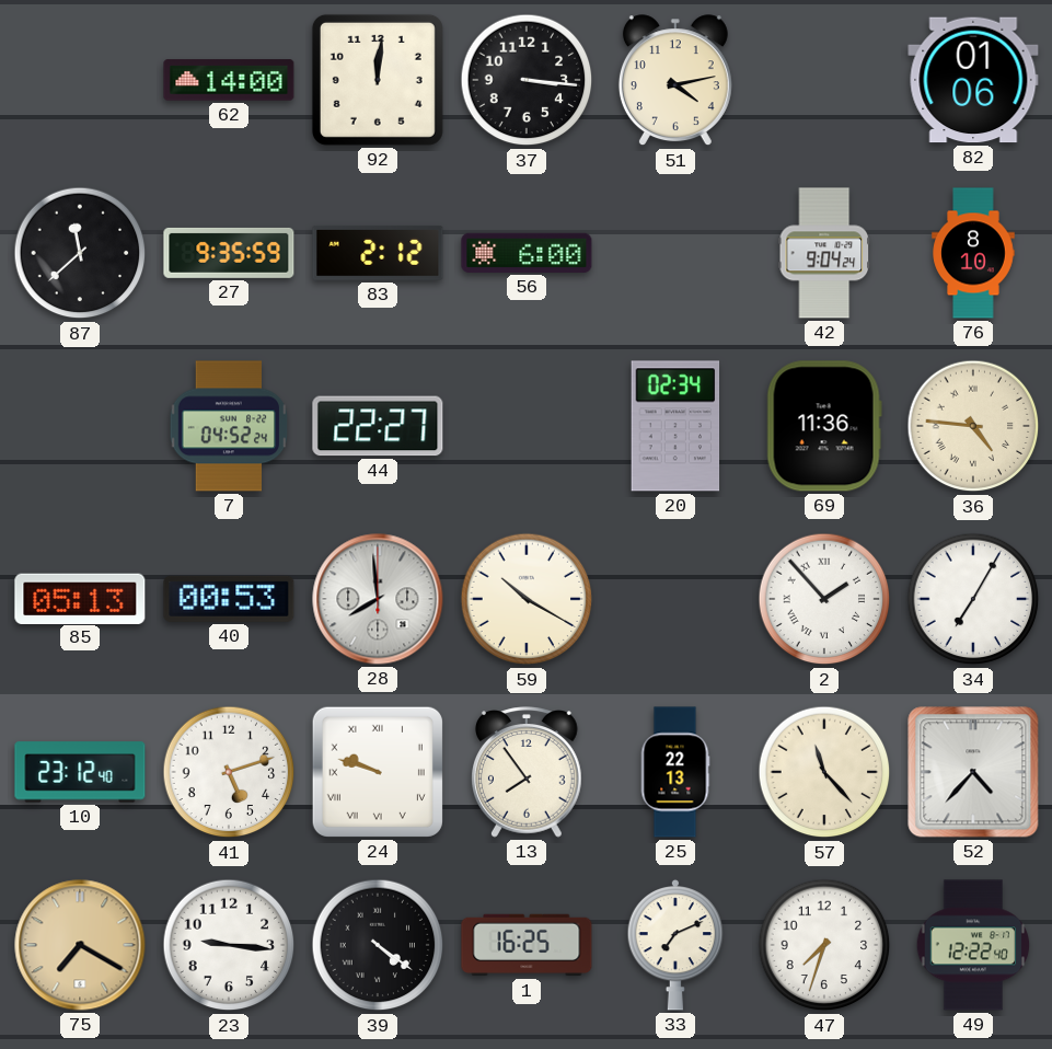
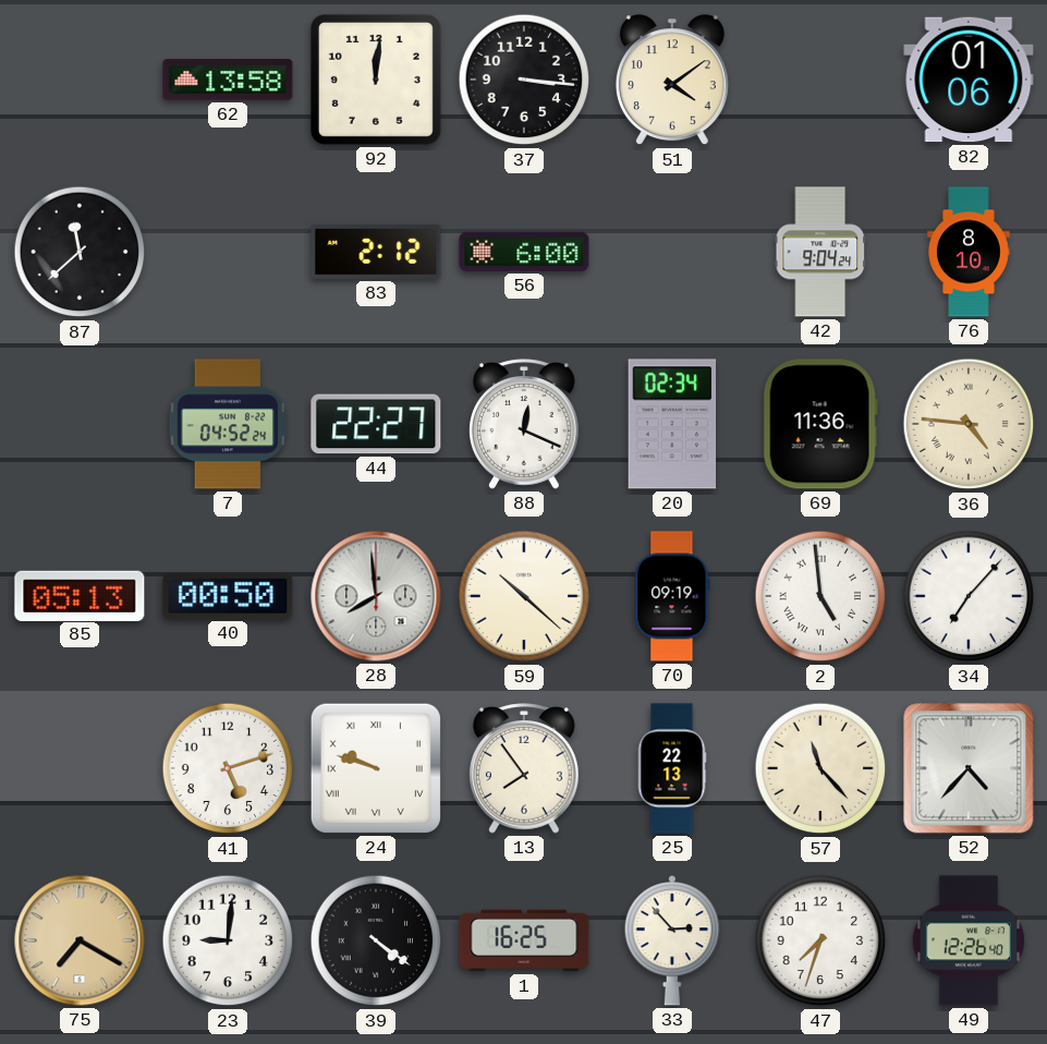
62: 14:00 -> 13:58 (228, 80)
51: 4:13 -> 4:09 (672, 81)
27: 9:35 -> none (229, 253)
88: none -> 12:19 (525, 424)
40: 00:53 -> 00:50 (228, 596)
59: 10:20 -> 10:22 (524, 596)
70: none -> 09:19 (672, 596)
2: 1:53 -> 4:59 (820, 596)
34: 7:05 -> 7:07 (969, 596)
10: 23:12 -> none (80, 772)
23: 9:16 -> 9:01 (228, 940)
33: 7:11 -> 2:53 (672, 940)
49: 12:22 -> 12:26 (969, 940)
